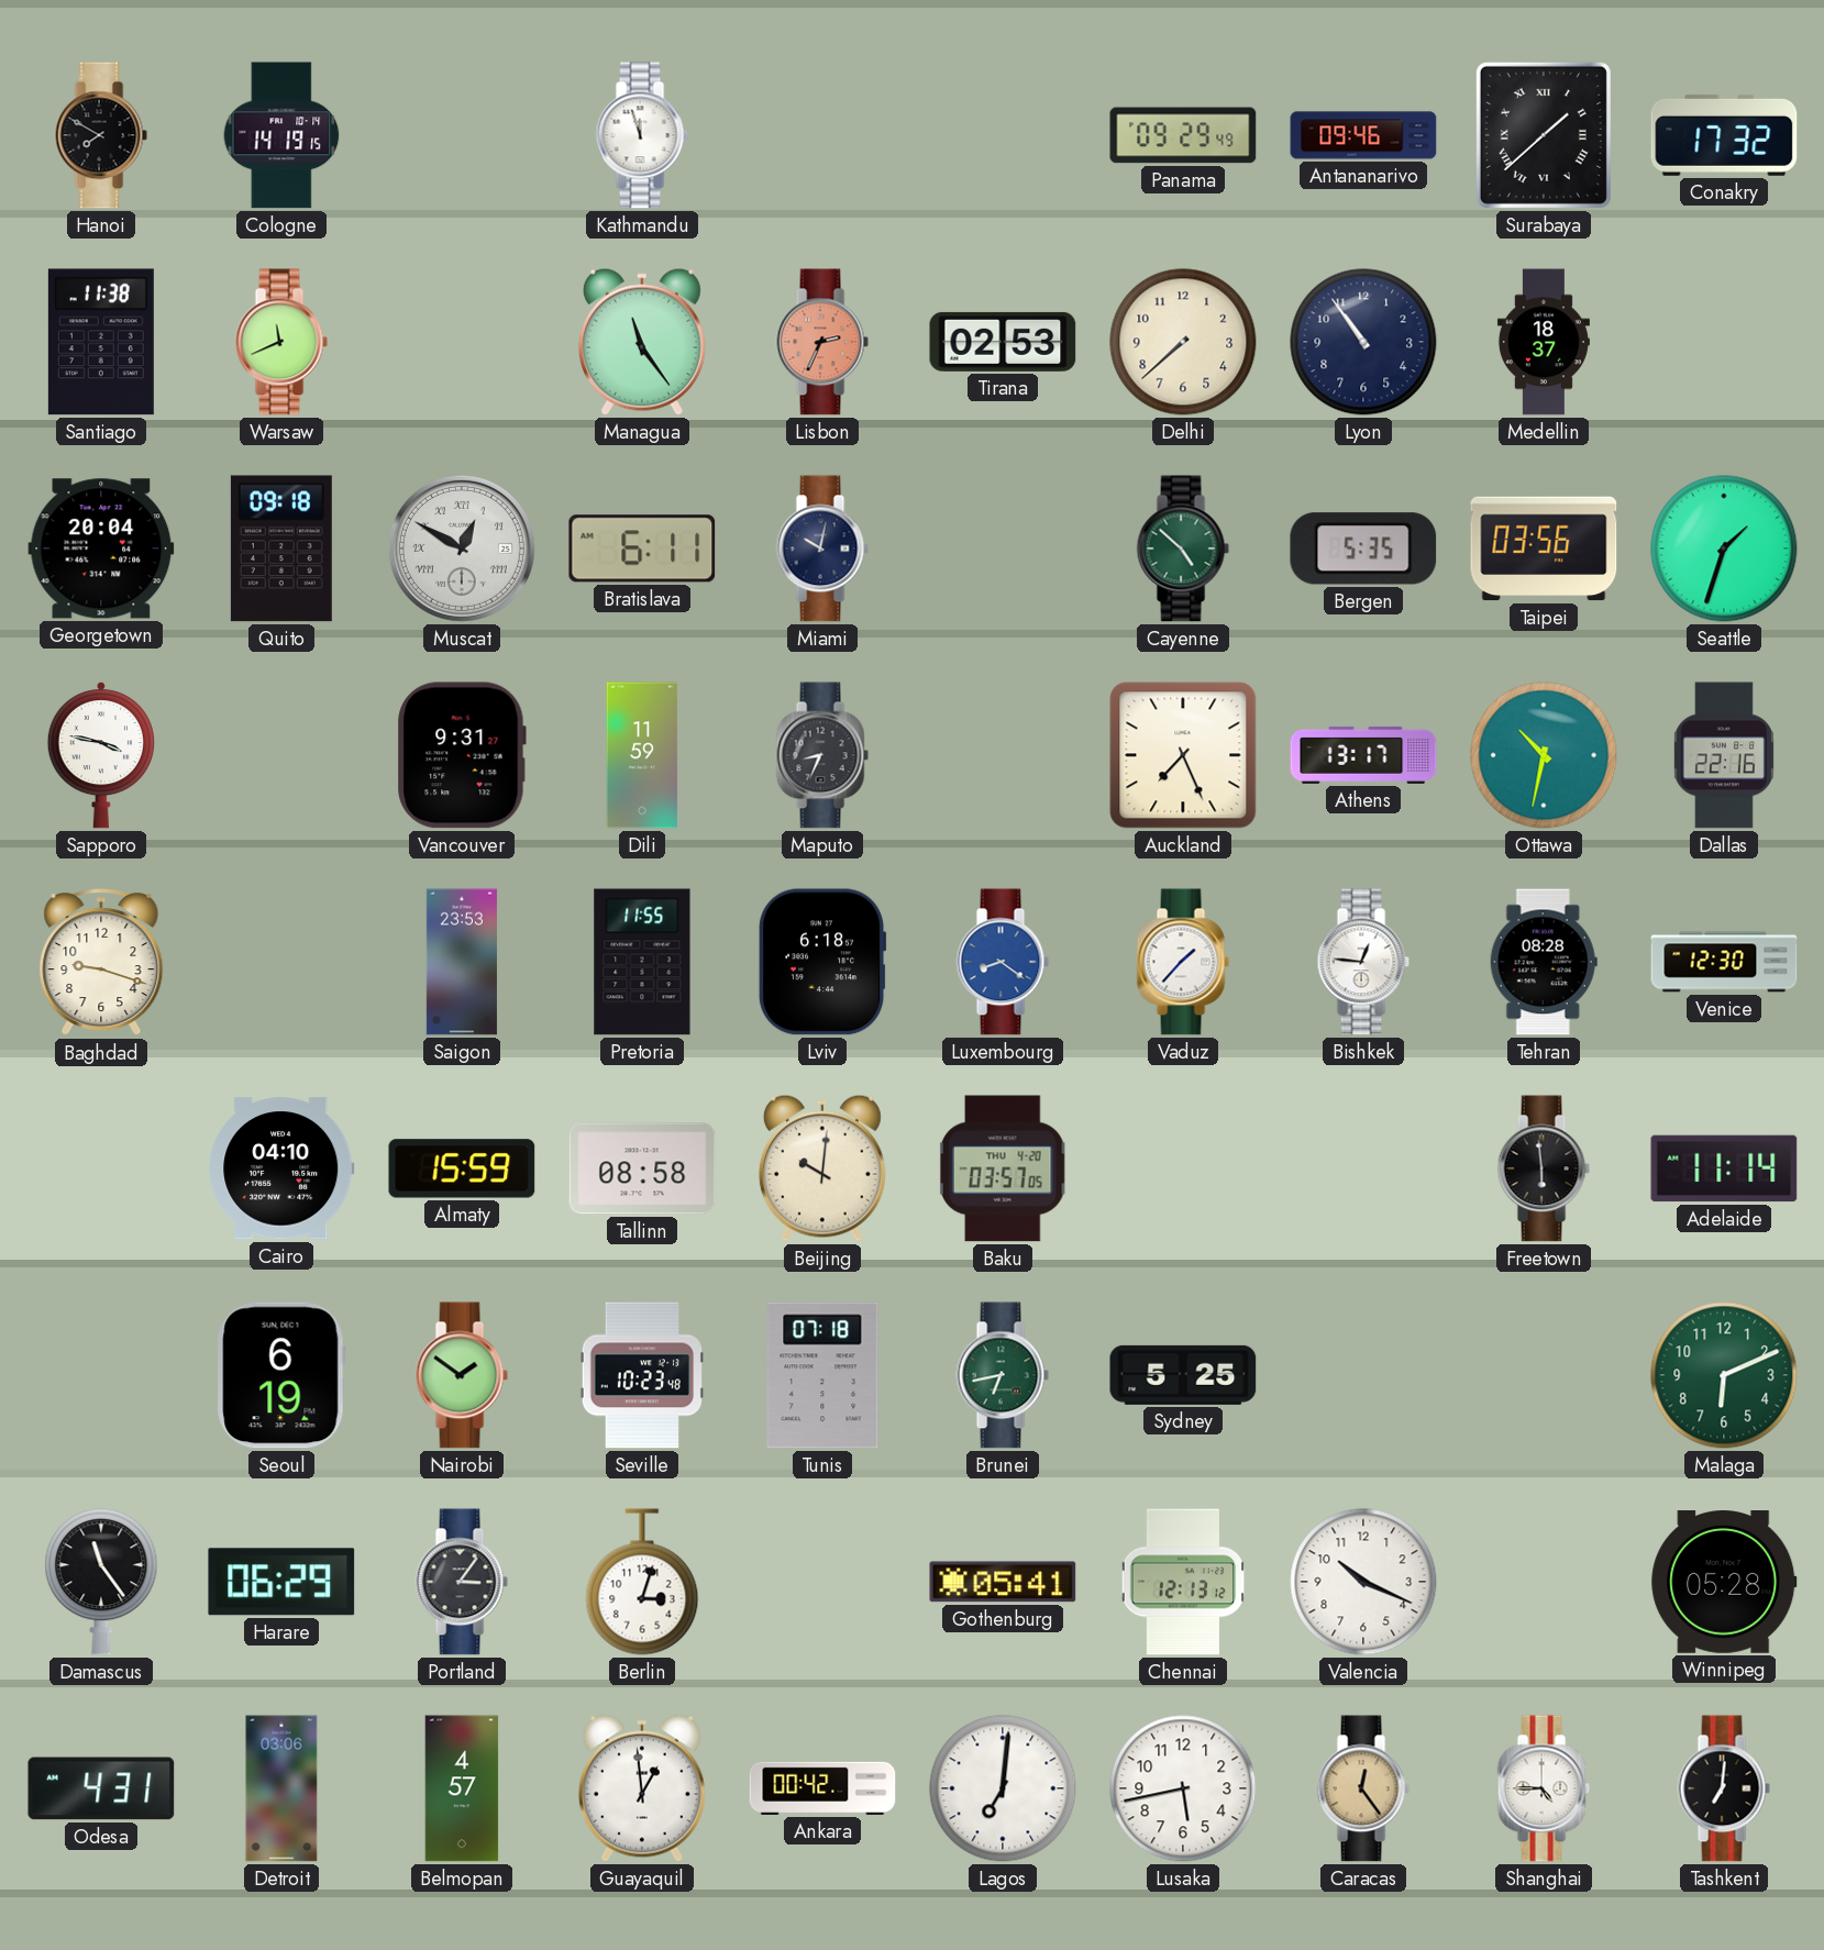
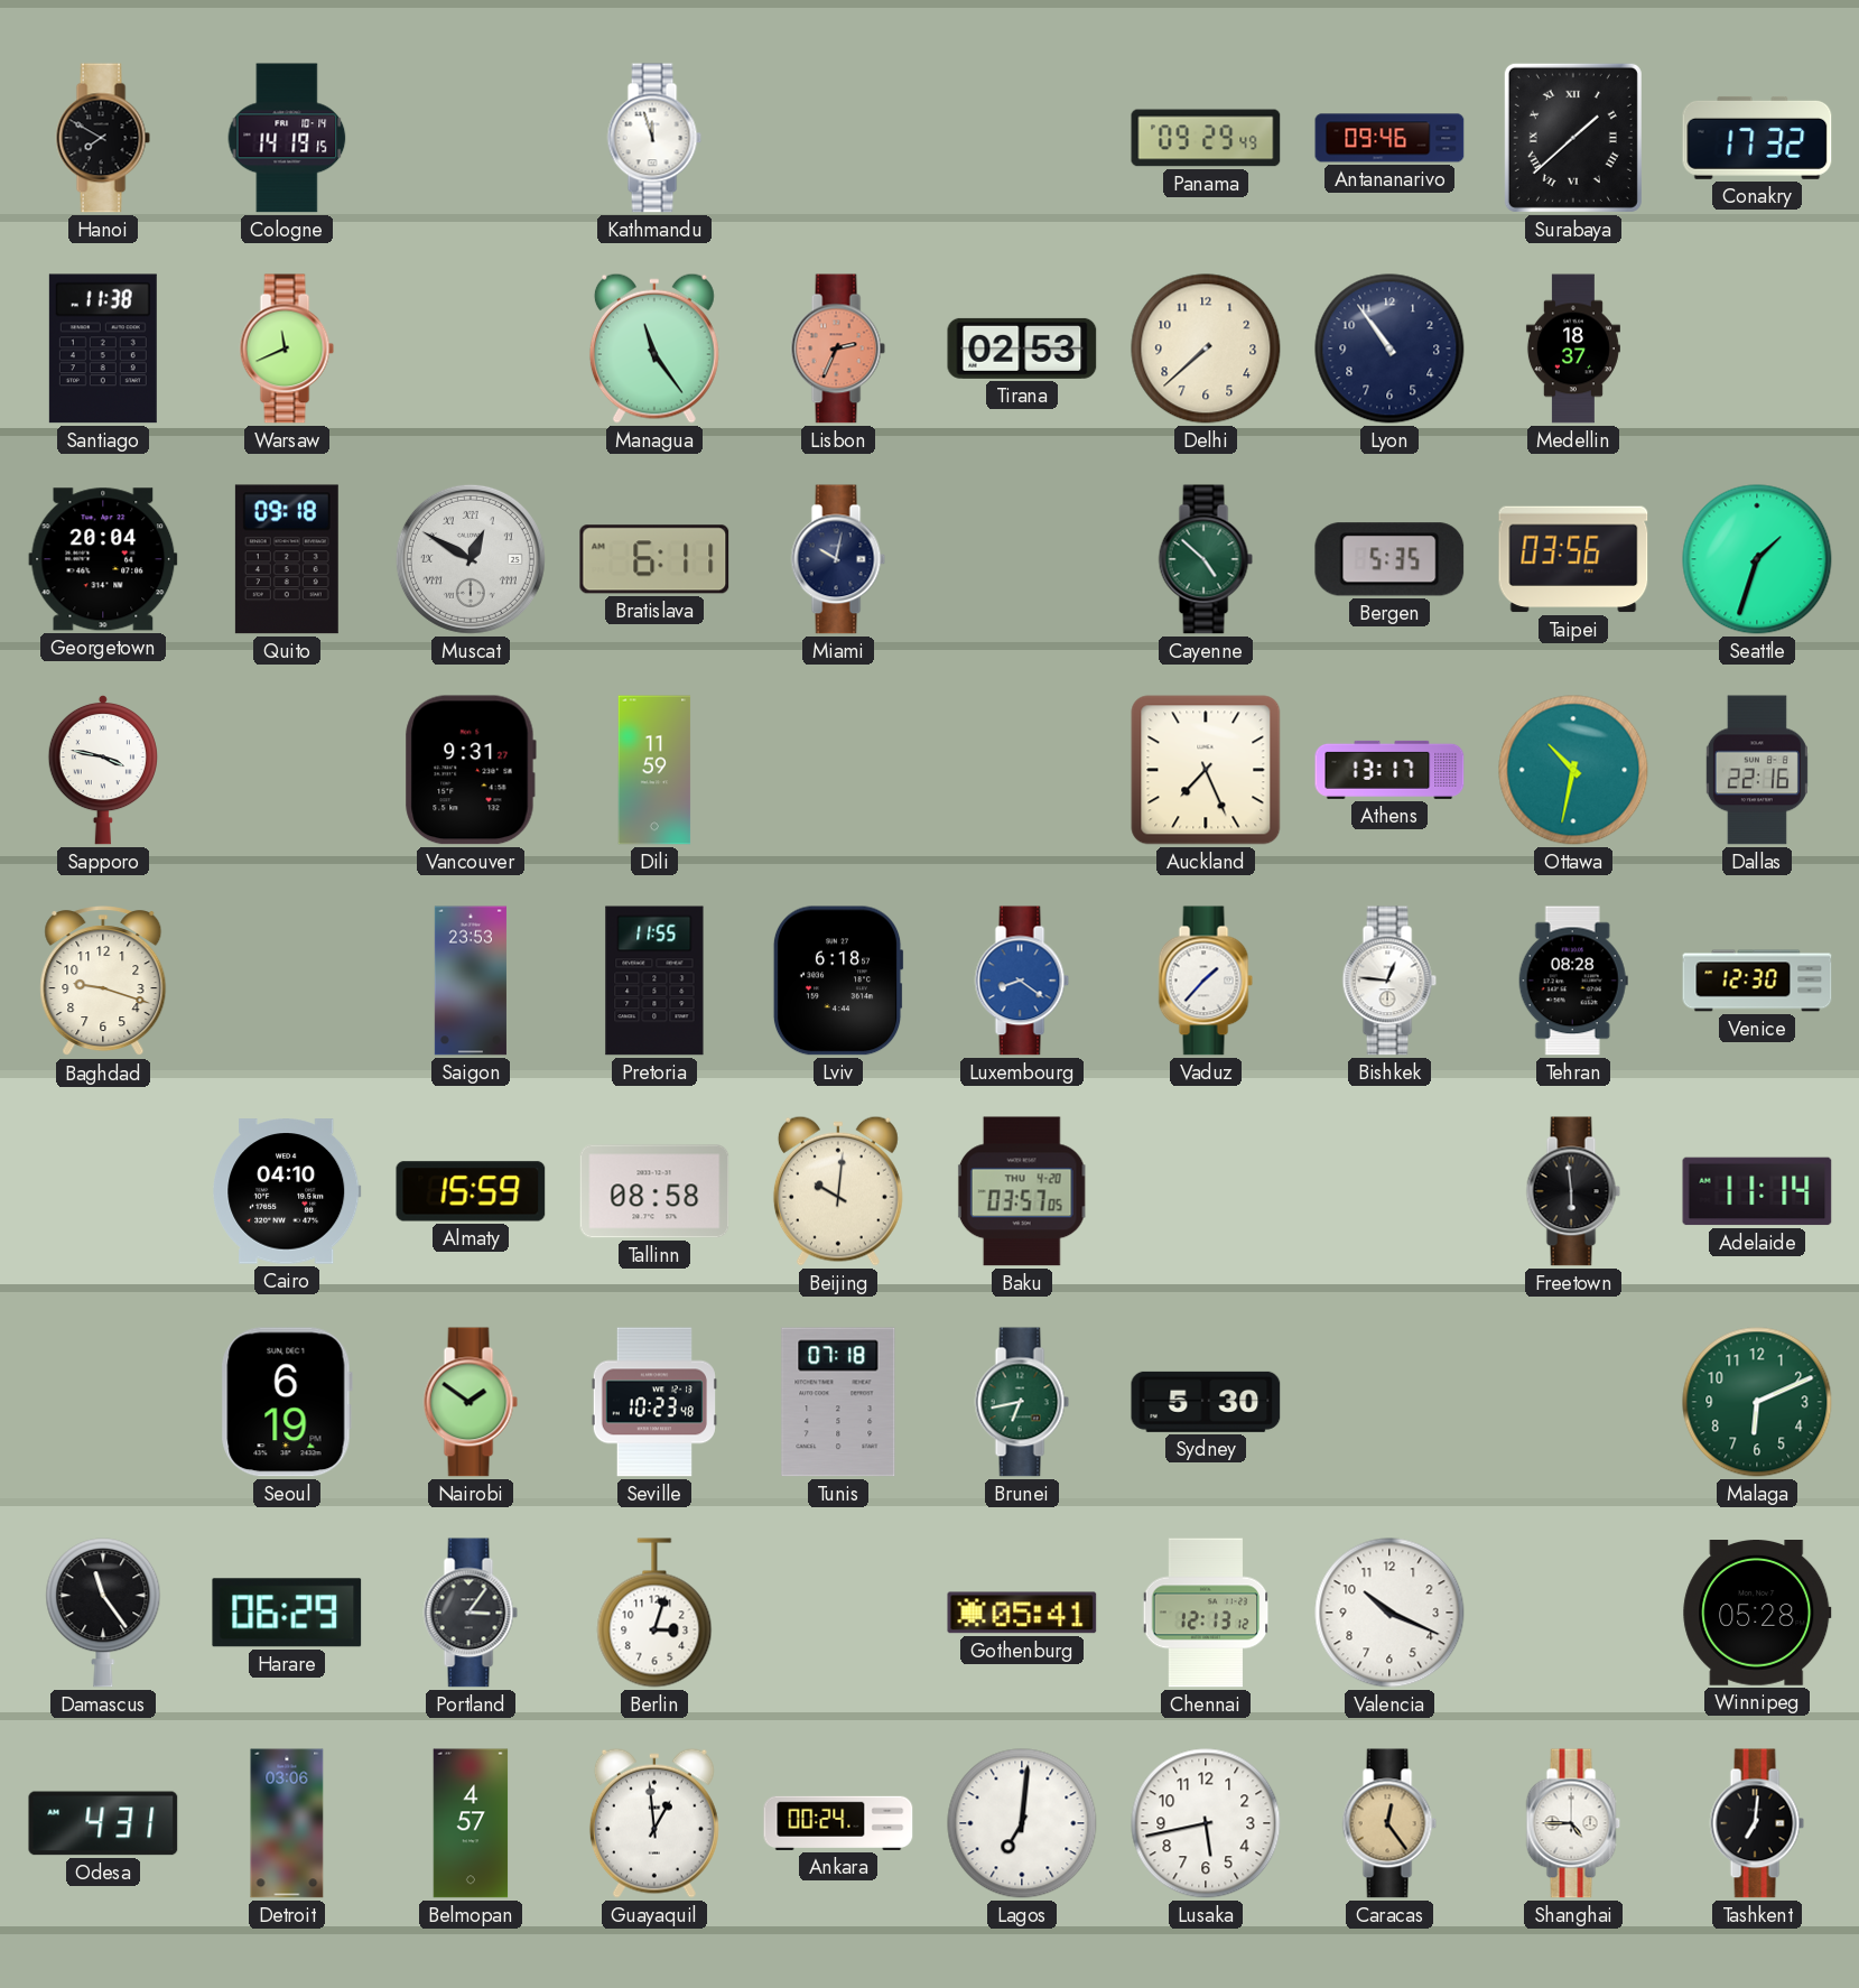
Maputo: 8:34 -> none (822, 755)
Sydney: 5:25 -> 5:30 (1206, 1402)
Ankara: 00:42 -> 00:24 (838, 1823)
